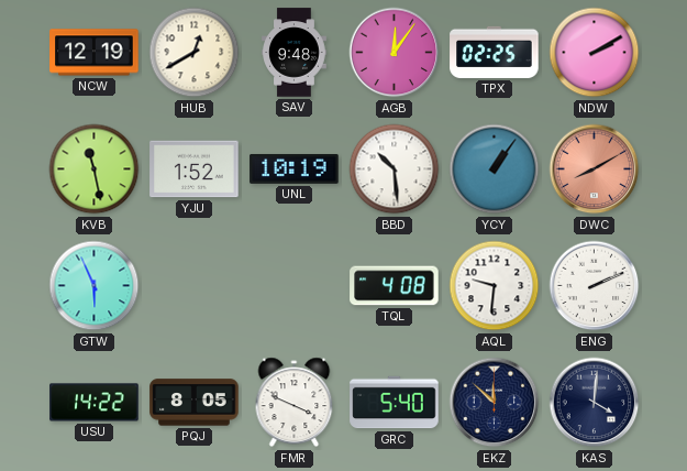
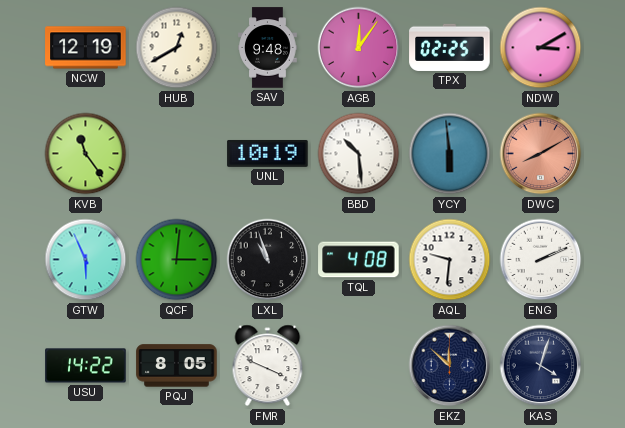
NDW: 2:10 -> 3:10 (541, 48)
KVB: 11:28 -> 11:24 (86, 154)
YJU: 1:52 -> none (195, 169)
YCY: 1:06 -> 5:59 (450, 154)
QCF: none -> 3:01 (177, 260)
LXL: none -> 10:57 (268, 260)
GRC: 5:40 -> none (395, 403)
KAS: 4:01 -> 4:03 (541, 366)
